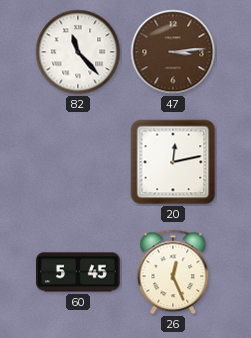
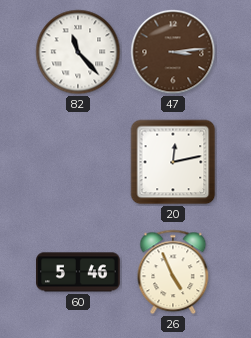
60: 5:45 -> 5:46 (79, 272)
26: 12:26 -> 4:56 (173, 272)
